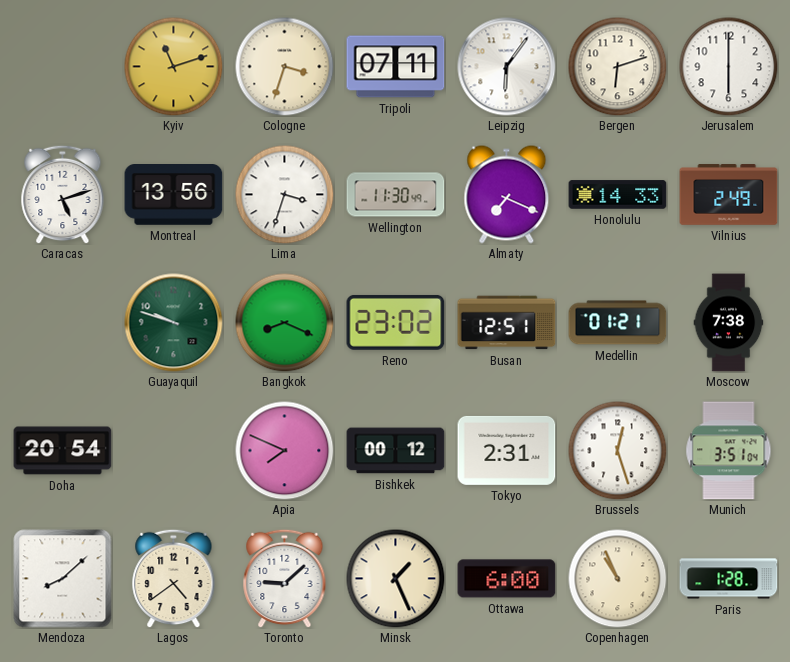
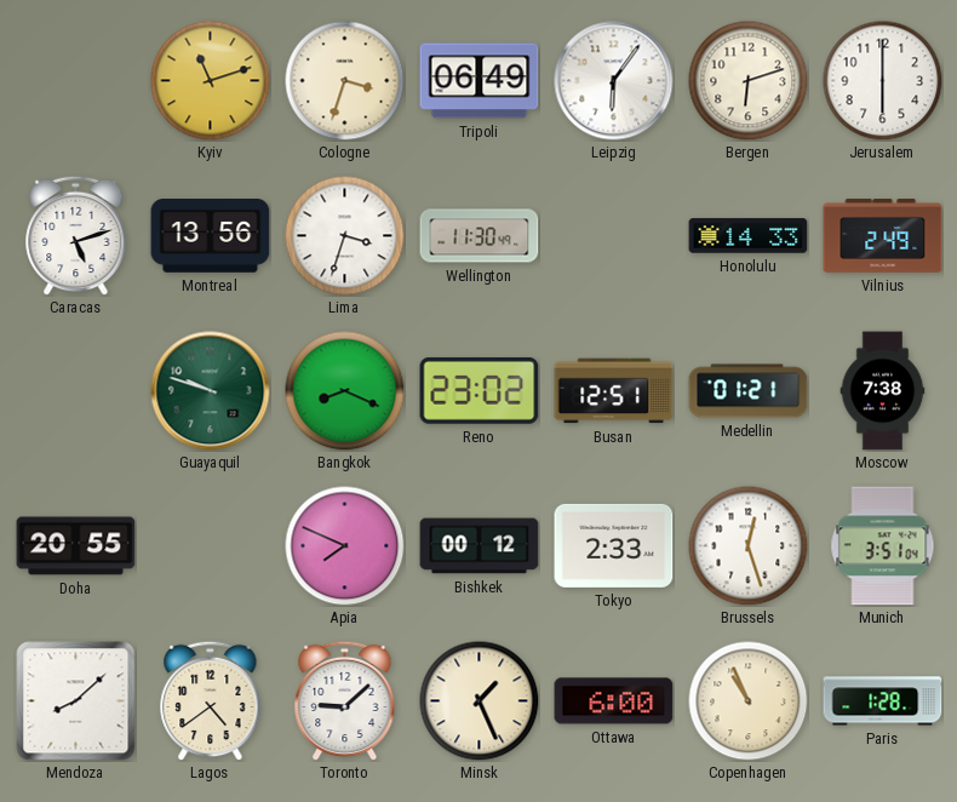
Tripoli: 07:11 -> 06:49 (480, 81)
Almaty: 7:19 -> none (507, 195)
Doha: 20:54 -> 20:55 (76, 546)
Tokyo: 2:31 -> 2:33 (614, 545)
